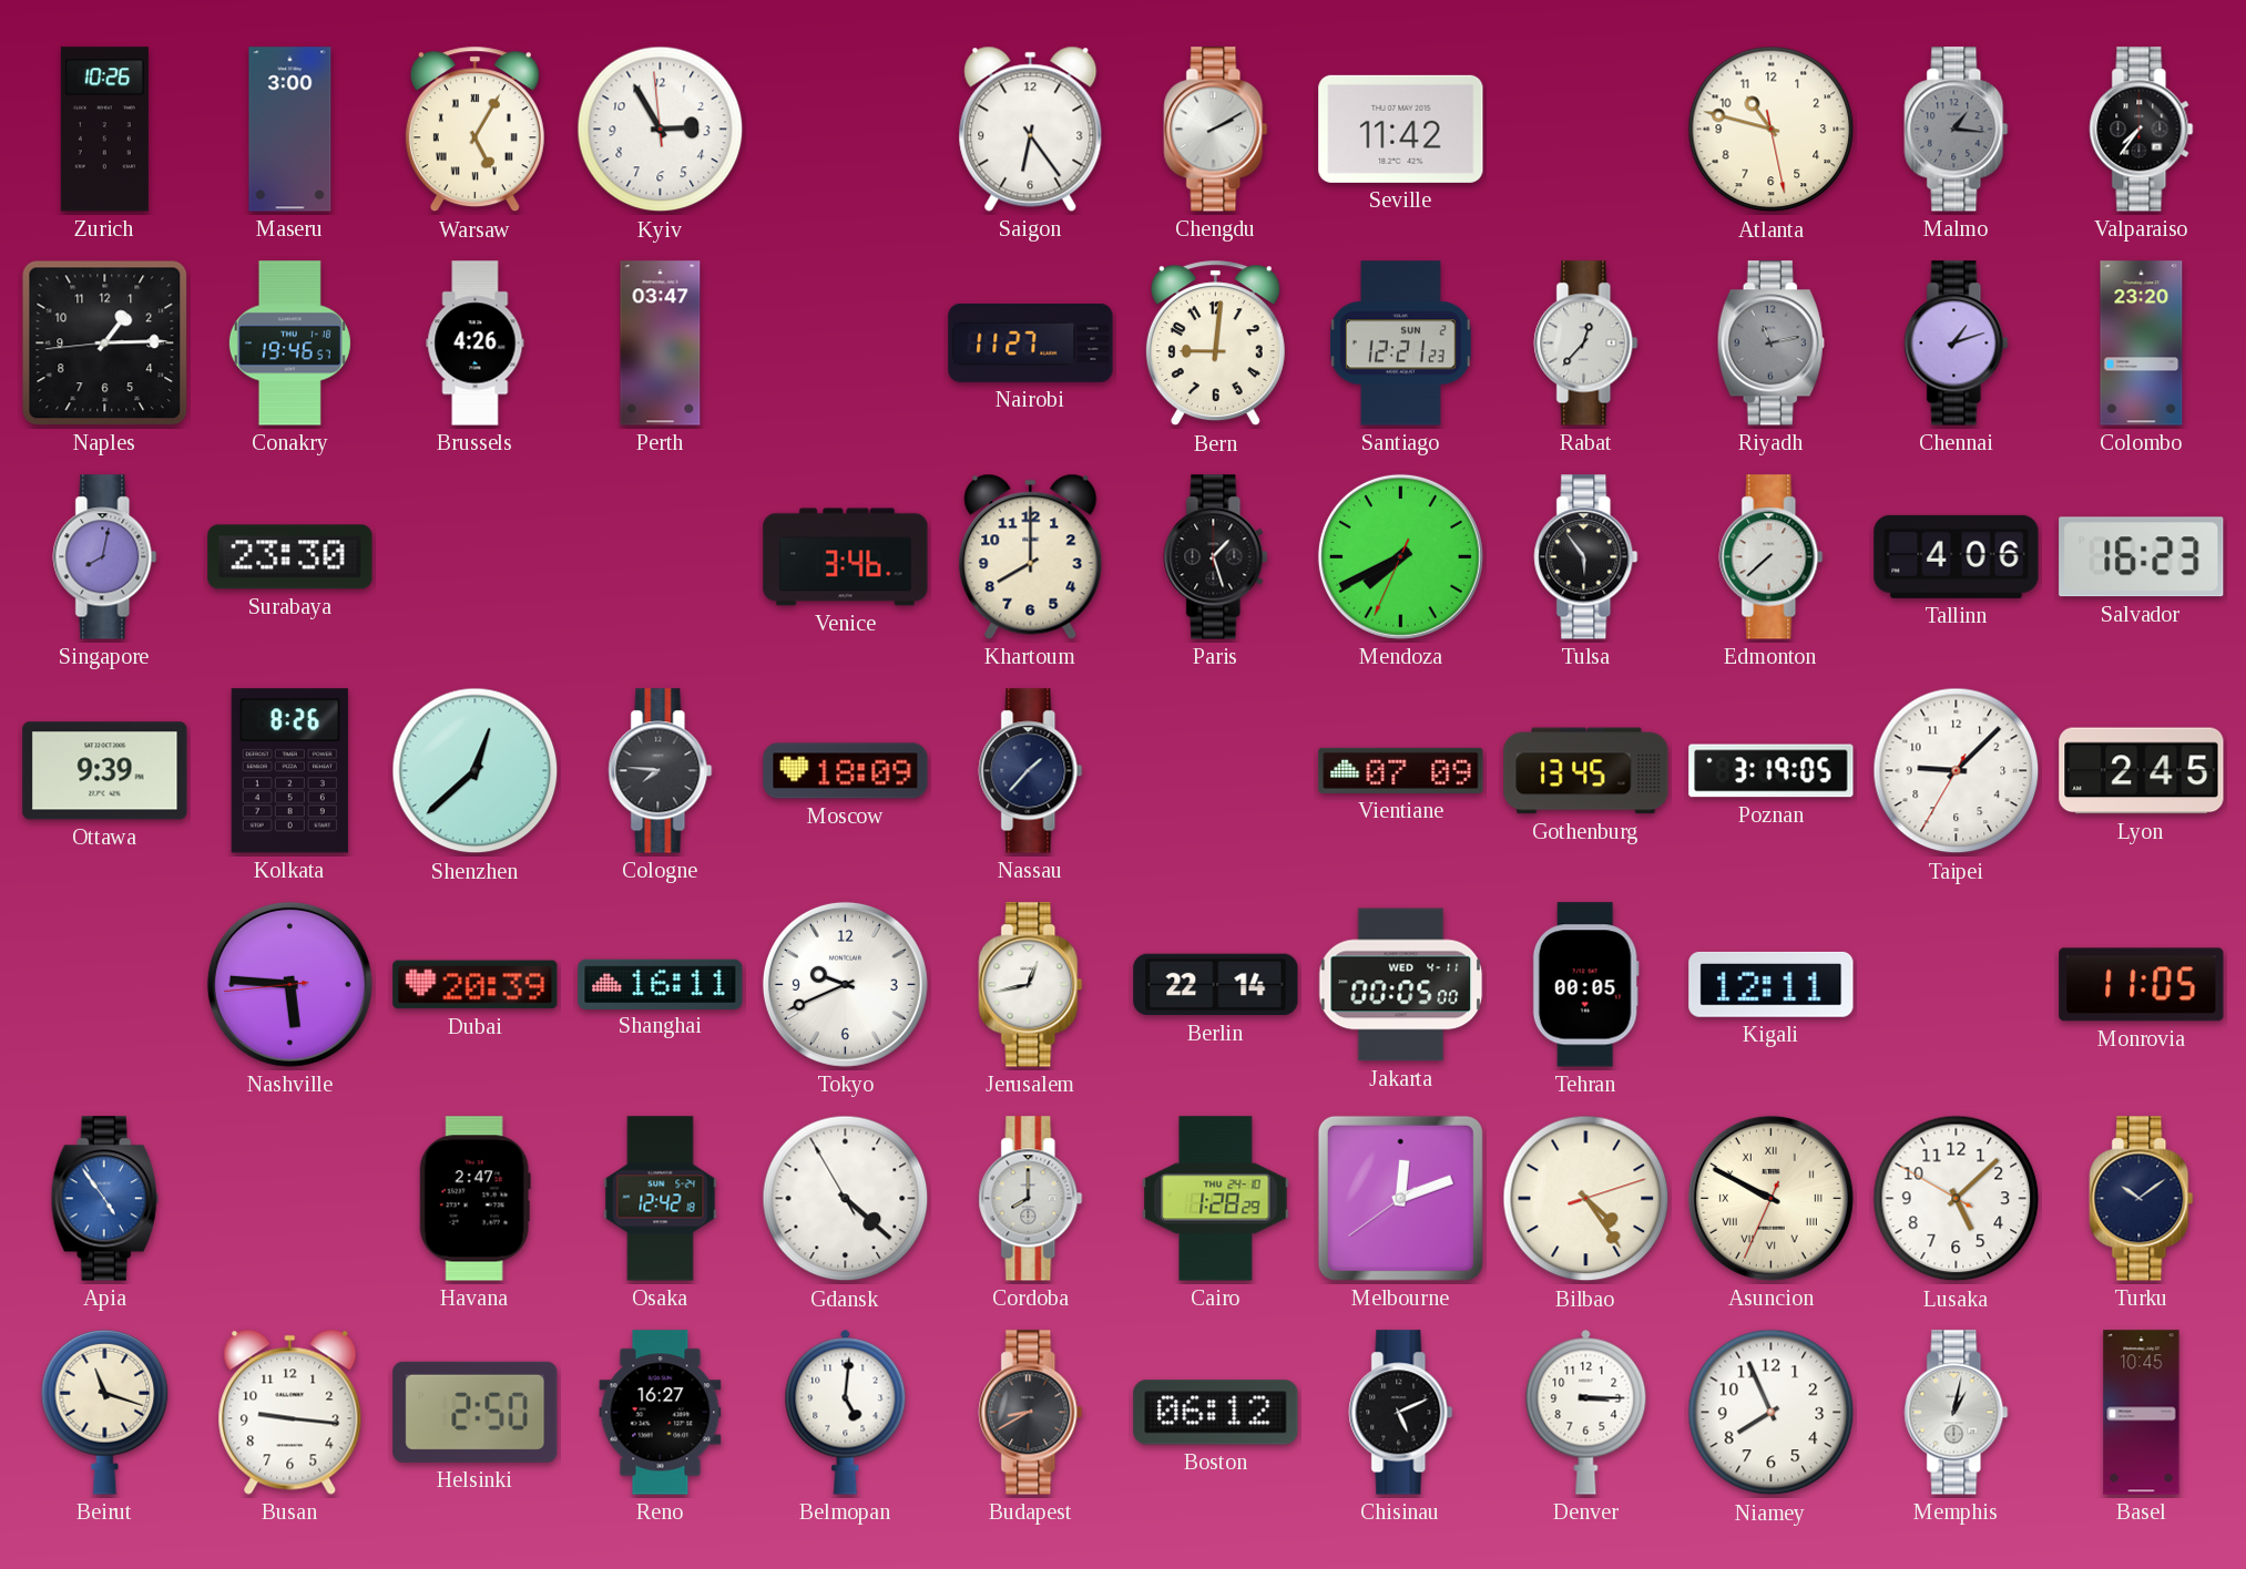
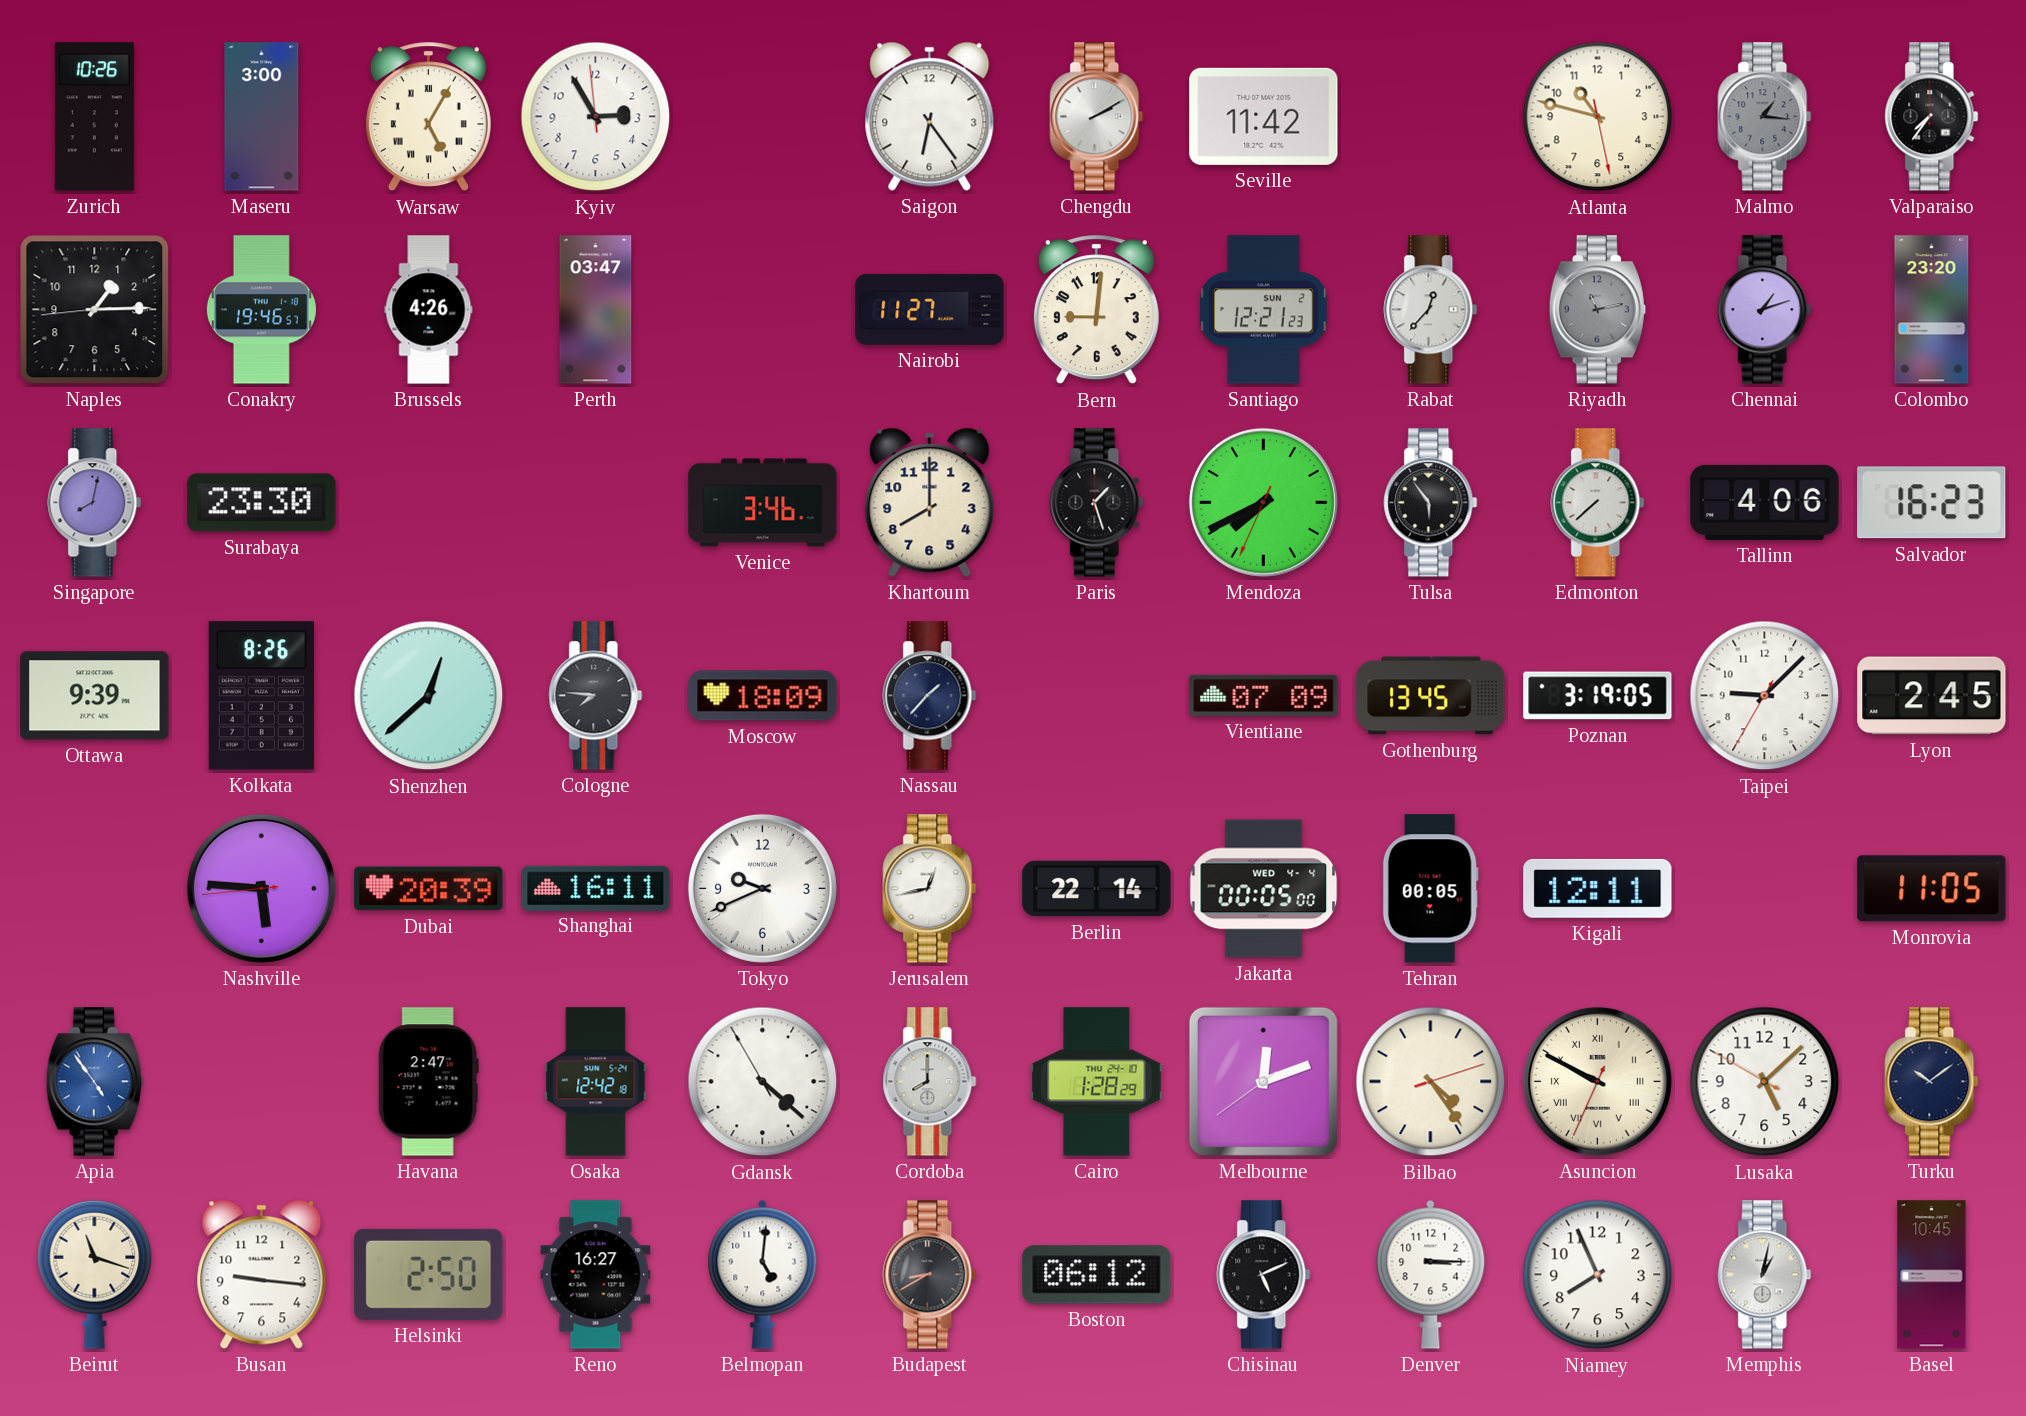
Jakarta date: WED 4-11 -> WED 4-4 (1264, 889)
